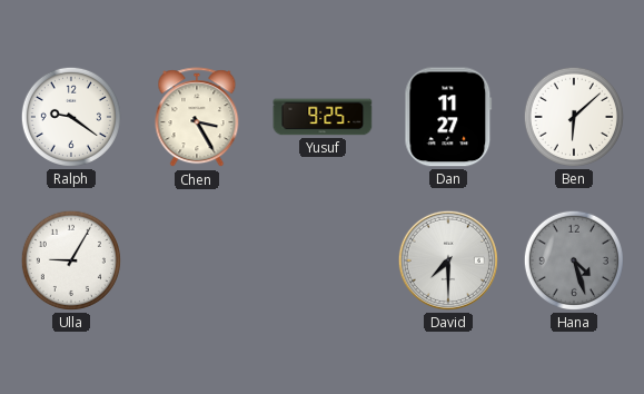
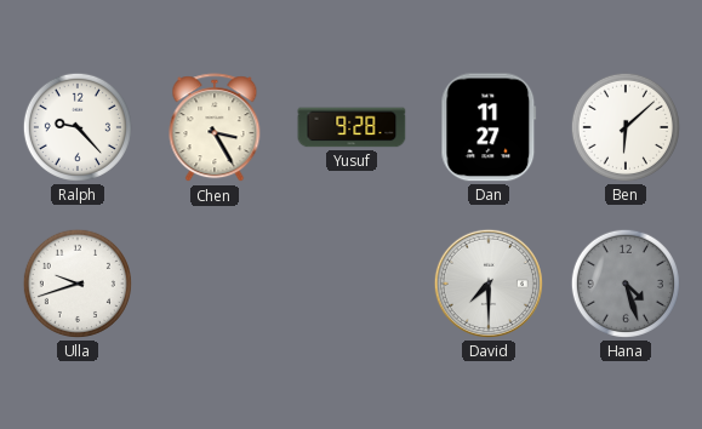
Ralph: 9:21 -> 9:23 (78, 127)
Yusuf: 9:25 -> 9:28 (352, 127)
Ulla: 9:05 -> 9:42 (78, 284)
